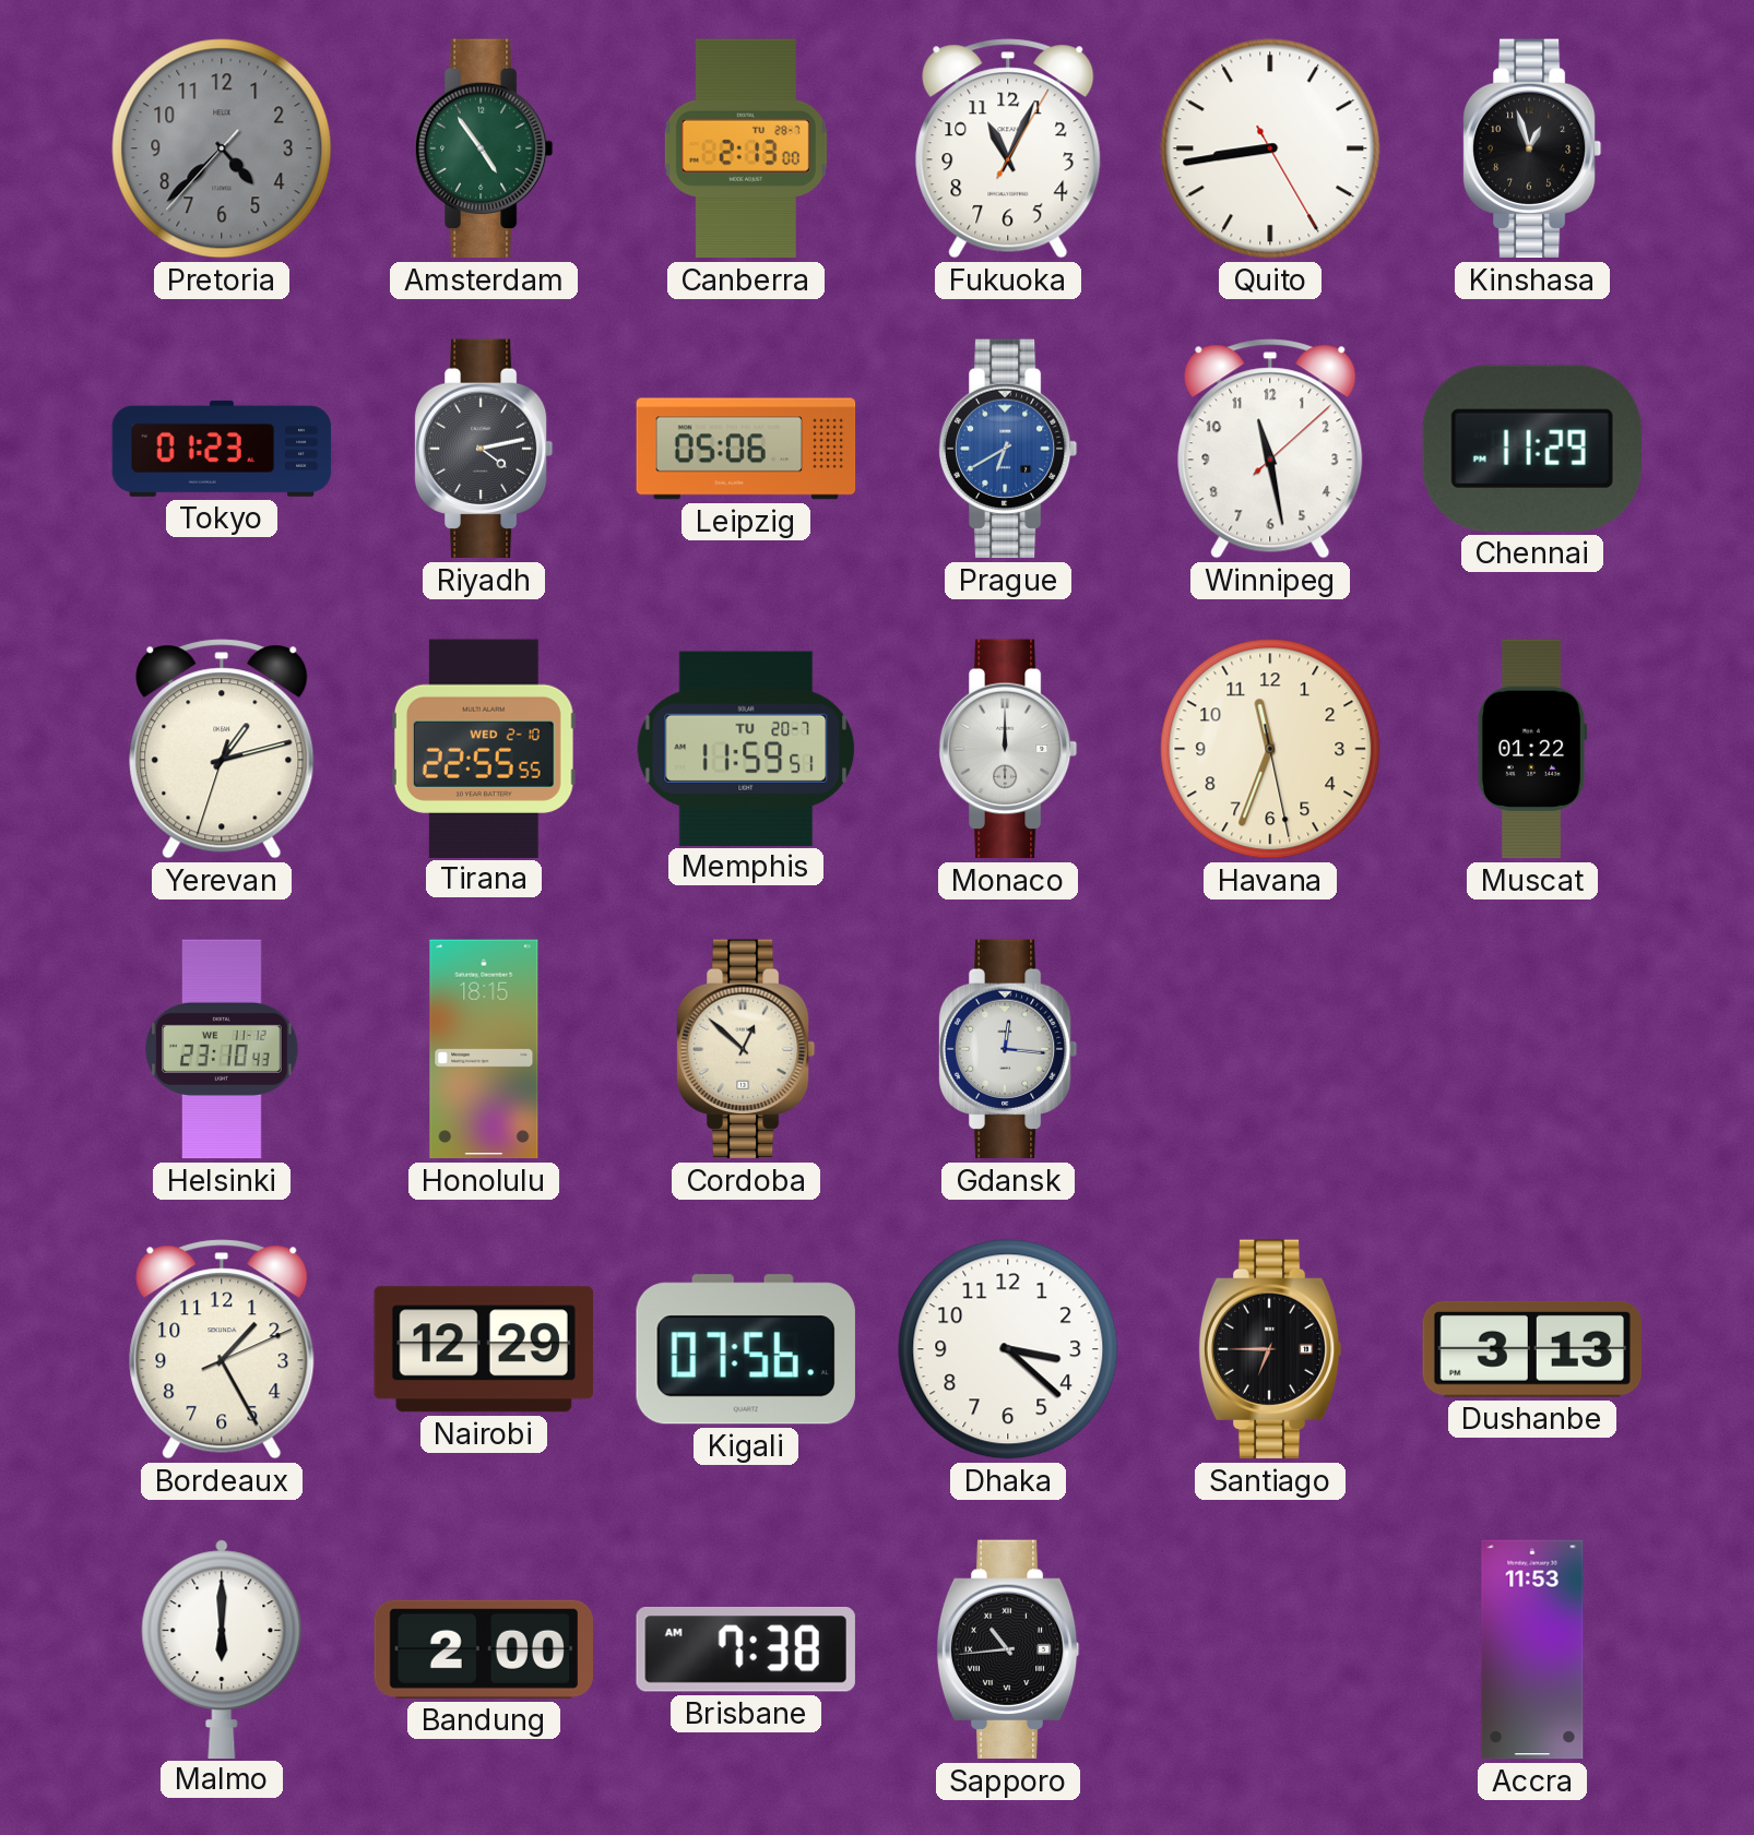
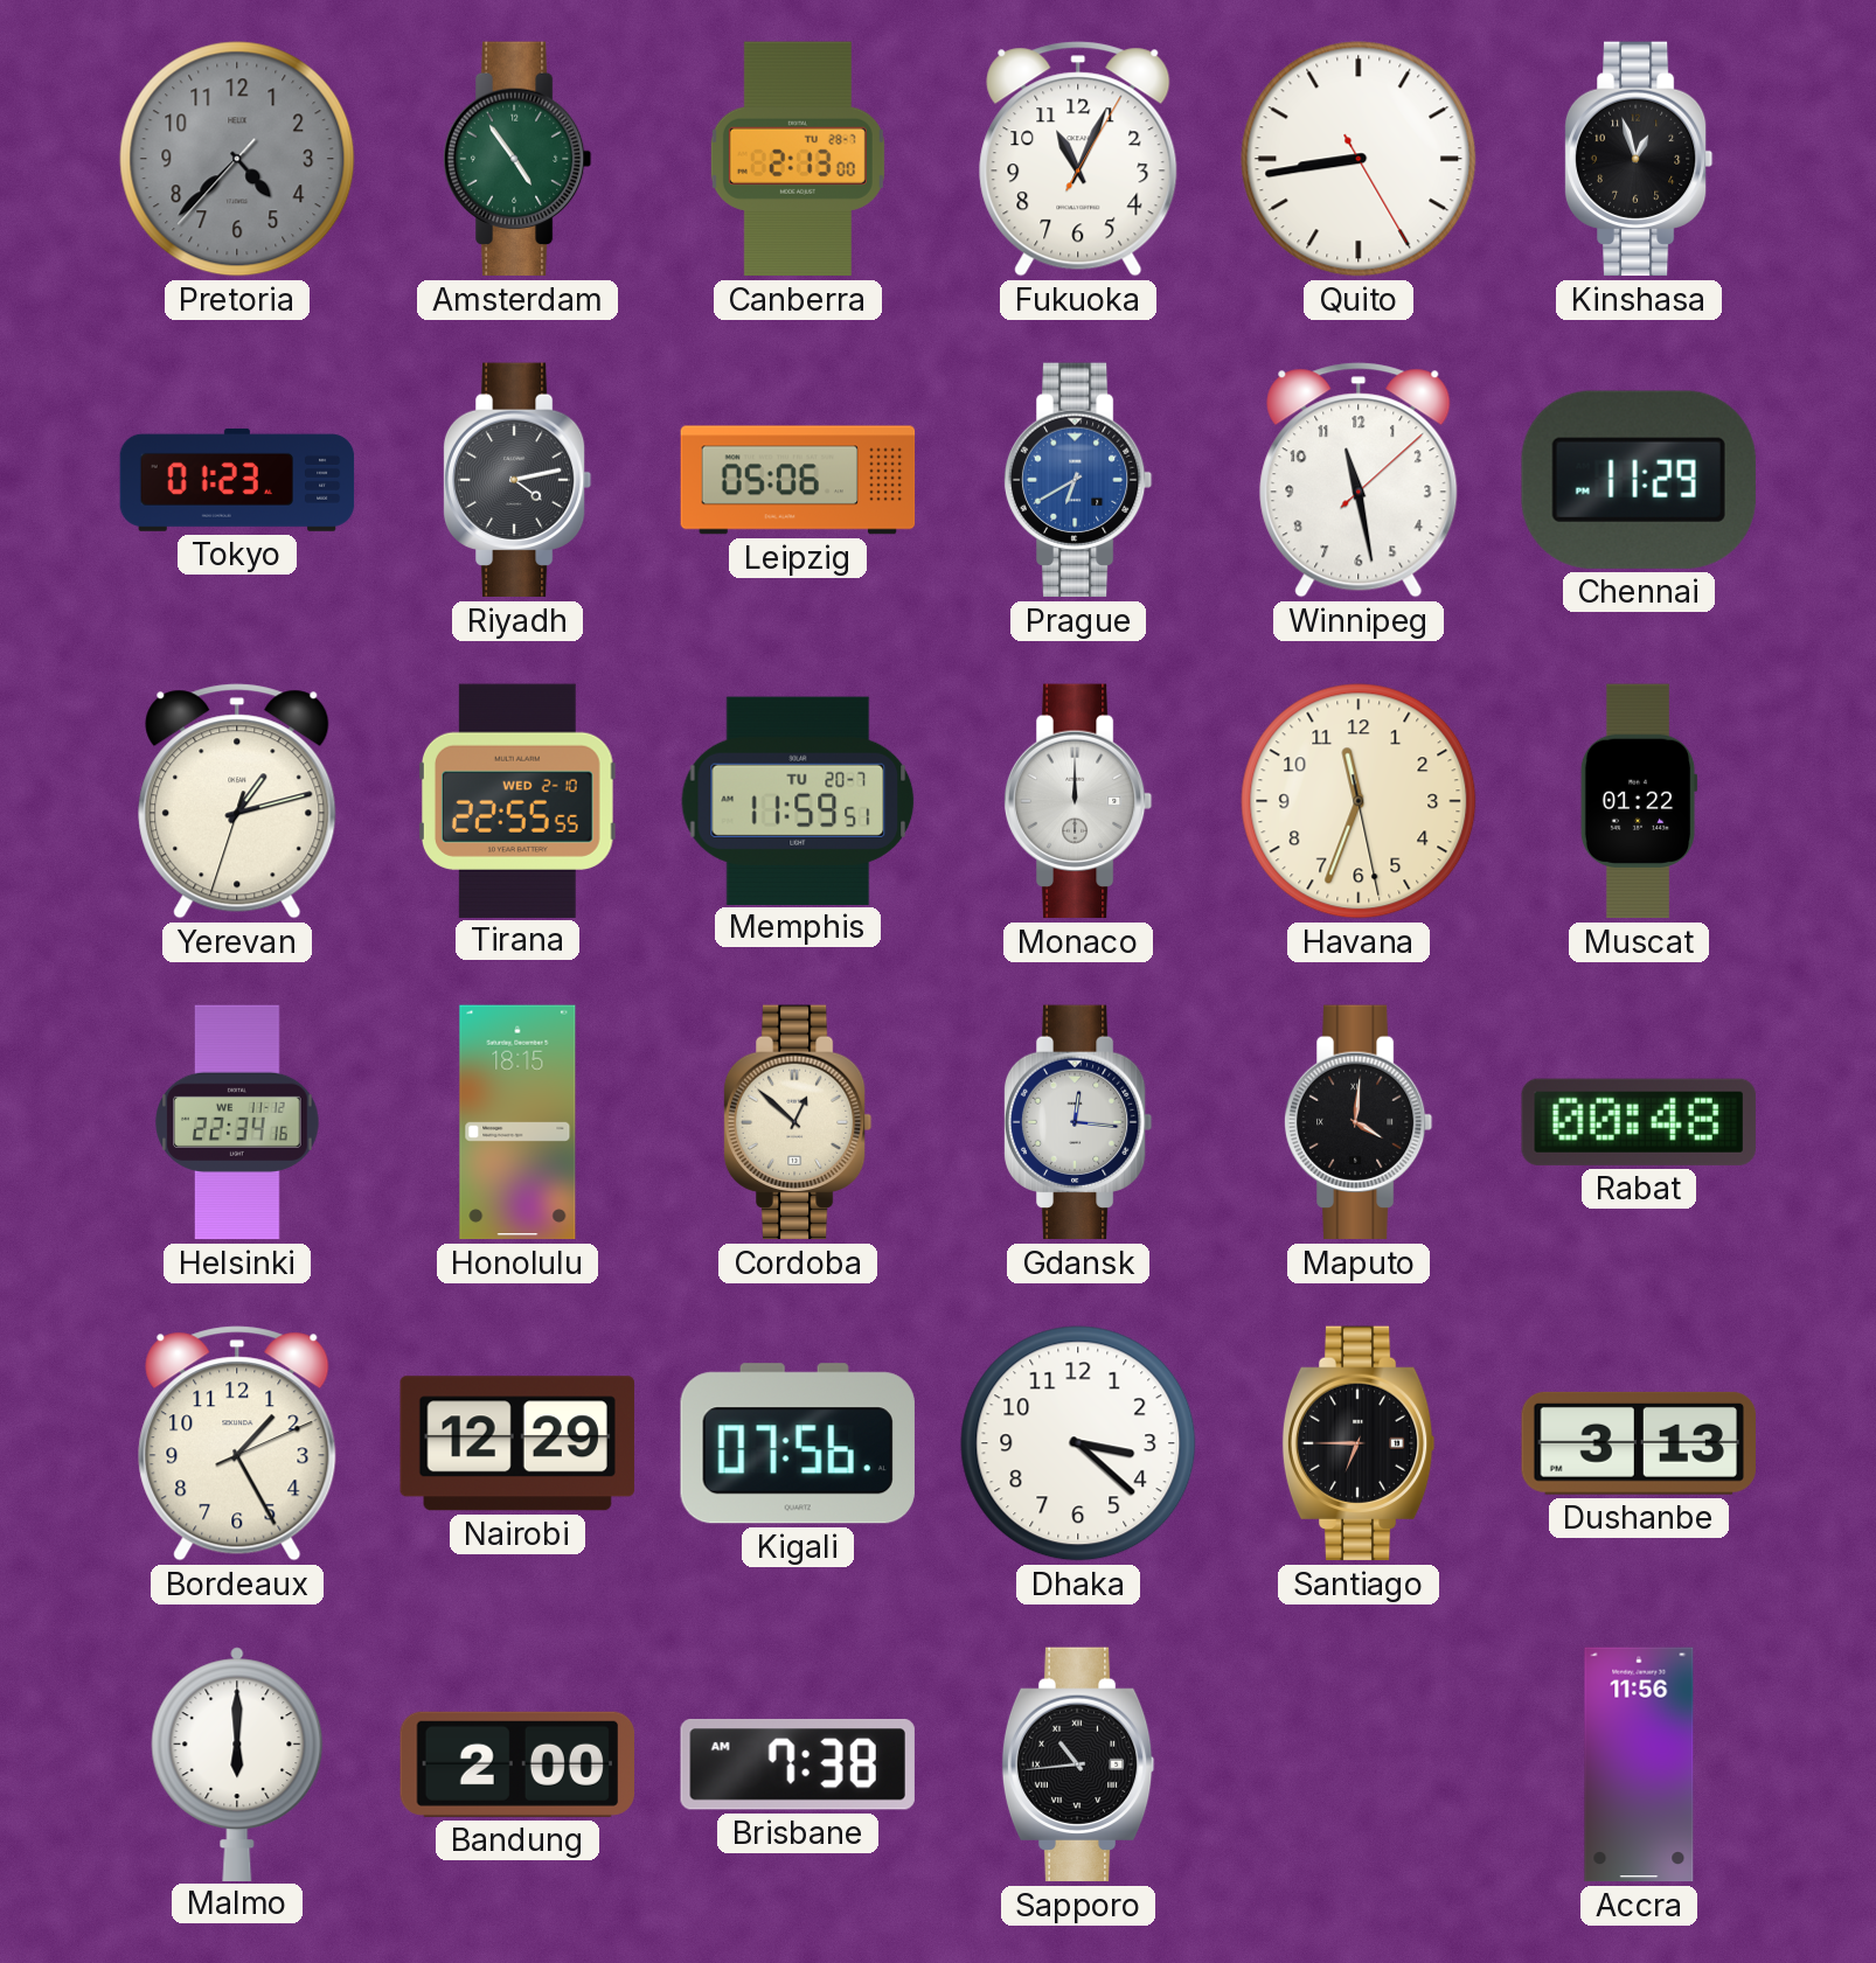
Helsinki: 23:10 -> 22:34 (237, 1122)
Maputo: none -> 4:01 (1359, 1122)
Rabat: none -> 00:48 (1639, 1122)
Accra: 11:53 -> 11:56 (1639, 1764)
